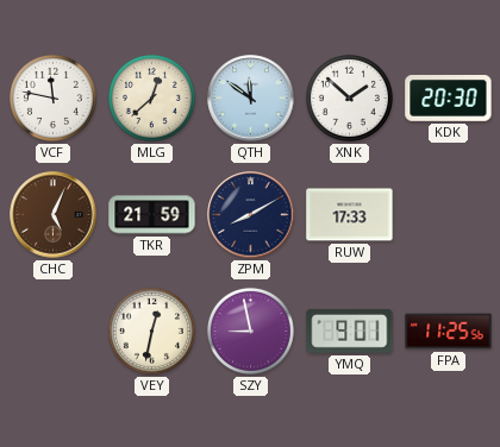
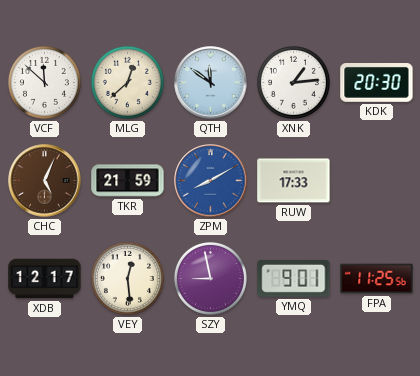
VCF: 11:47 -> 11:52 (44, 82)
XNK: 1:52 -> 1:14 (293, 82)
ZPM dial: navy -> blue (211, 181)
XDB: none -> 12:17 (45, 279)
VEY: 12:32 -> 12:29 (127, 278)
